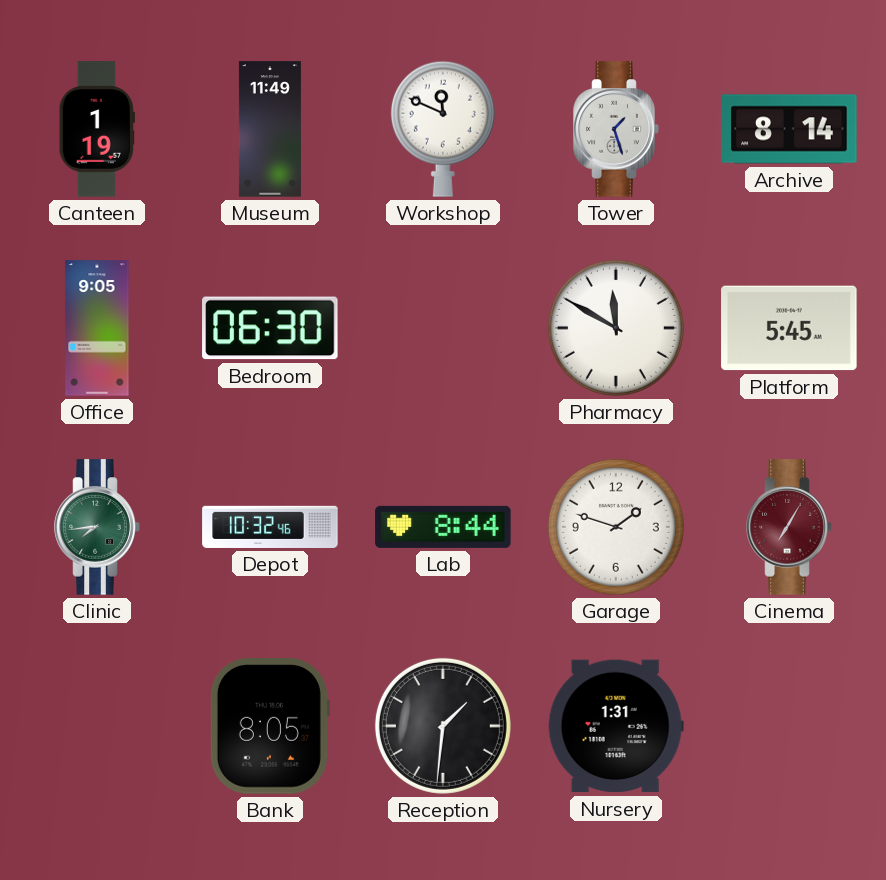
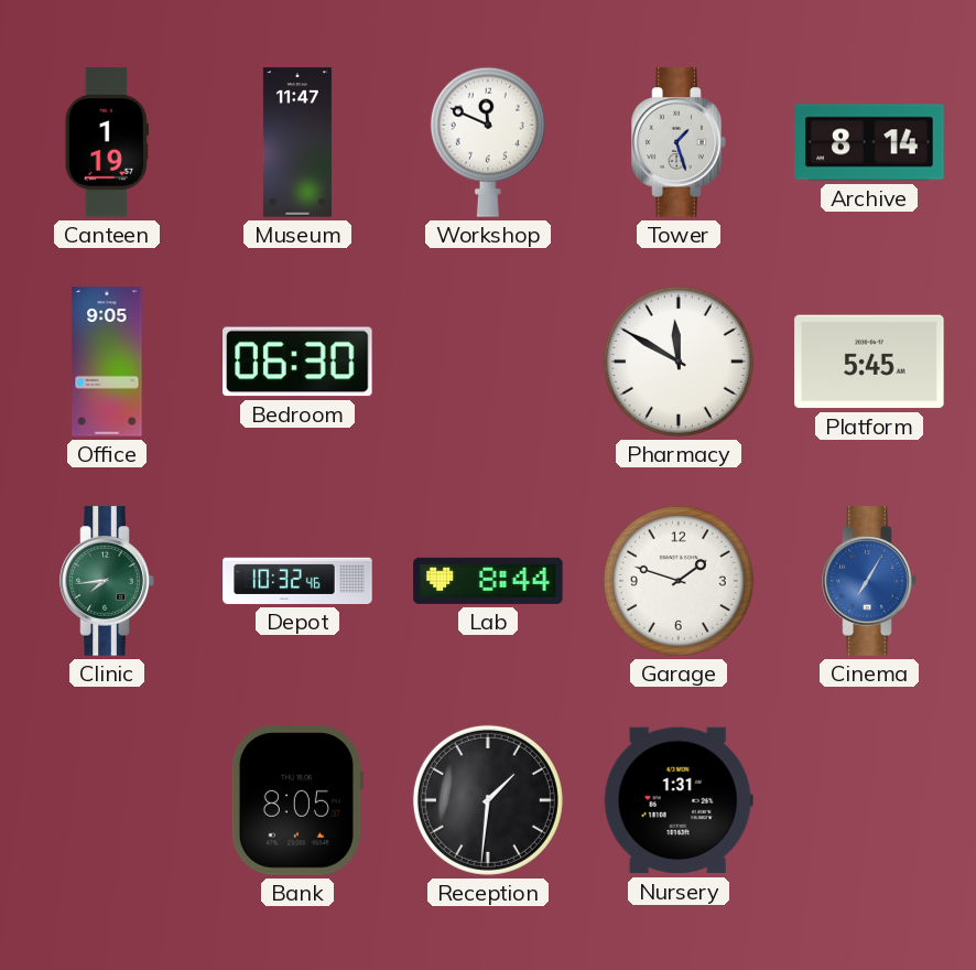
Museum: 11:49 -> 11:47 (297, 142)
Cinema dial: burgundy -> blue (869, 581)
